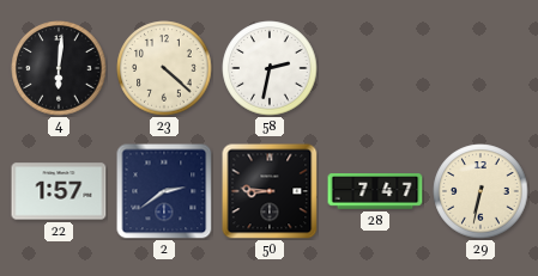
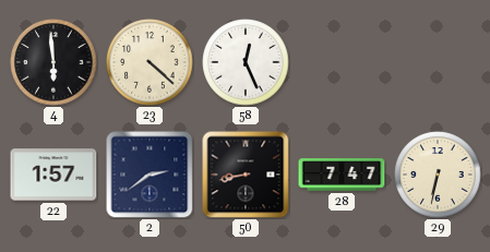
4: 6:01 -> 5:59 (53, 62)
58: 2:32 -> 12:26 (246, 62)
50: 8:46 -> 8:43 (246, 175)
